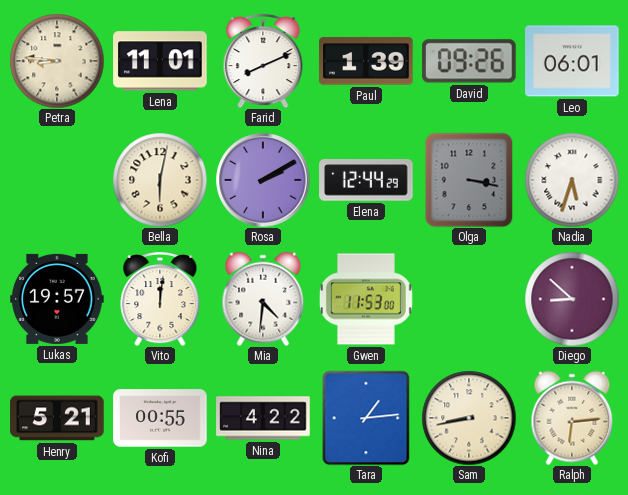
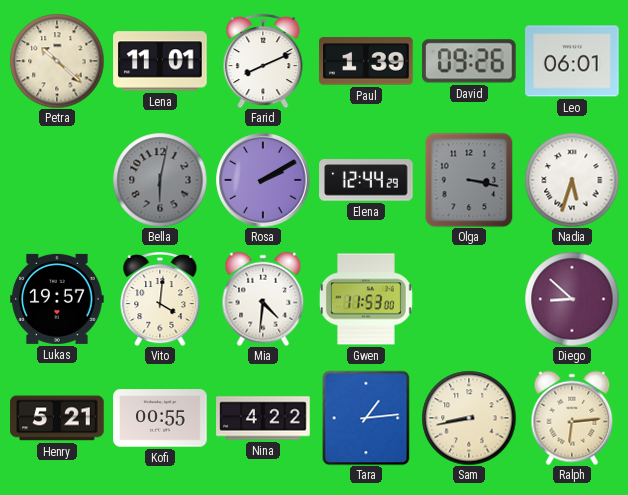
Petra: 8:46 -> 10:22 (57, 61)
Bella dial: cream -> grey (160, 180)
Vito: 12:01 -> 4:01 (160, 299)
